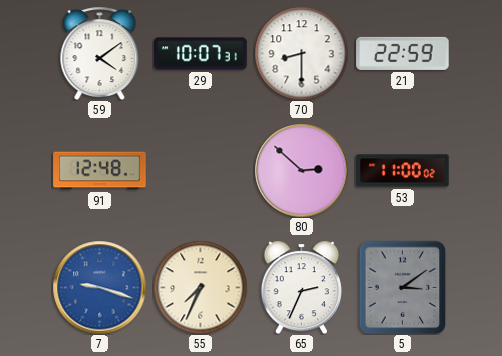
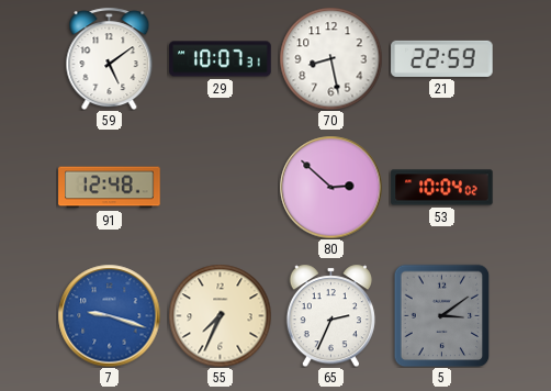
59: 4:09 -> 5:09 (110, 58)
70: 8:30 -> 8:28 (330, 58)
53: 11:00 -> 10:04 (442, 188)
